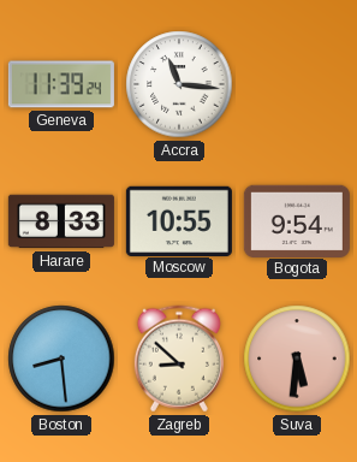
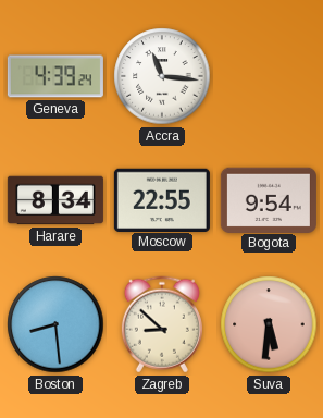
Geneva: 11:39 -> 4:39 (55, 76)
Harare: 8:33 -> 8:34 (55, 200)
Moscow: 10:55 -> 22:55 (162, 199)
